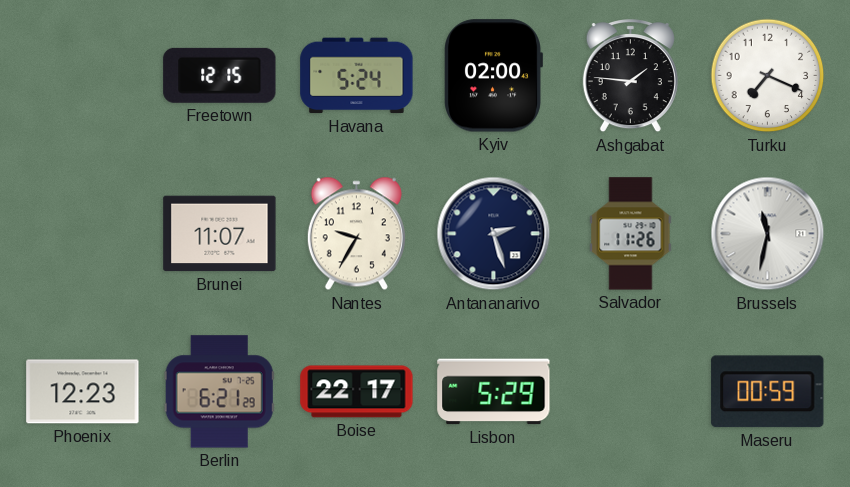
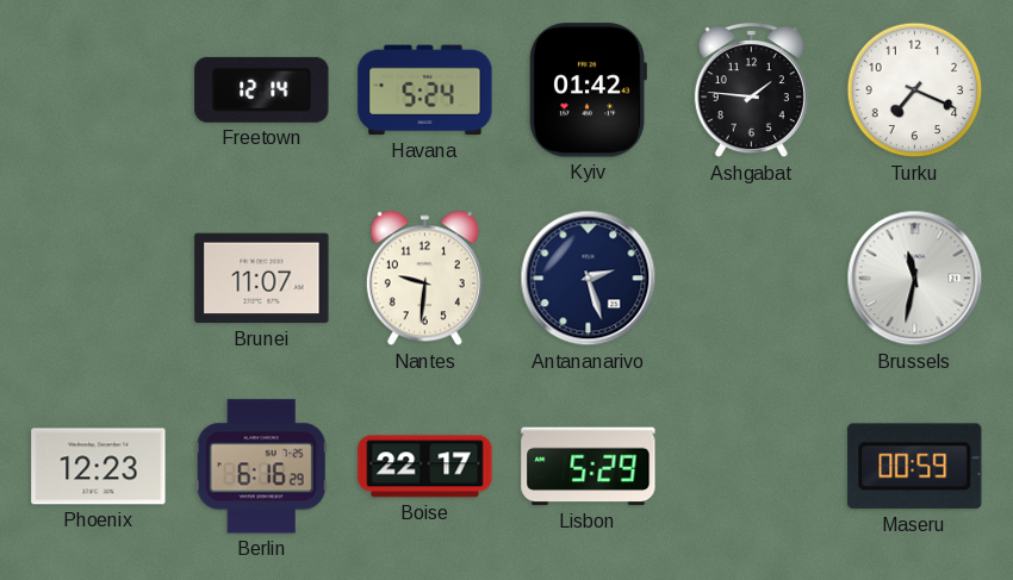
Freetown: 12:15 -> 12:14 (262, 89)
Kyiv: 02:00 -> 01:42 (588, 91)
Nantes: 9:35 -> 9:31 (424, 279)
Salvador: 11:26 -> none (631, 234)
Berlin: 6:21 -> 6:16 (261, 467)
